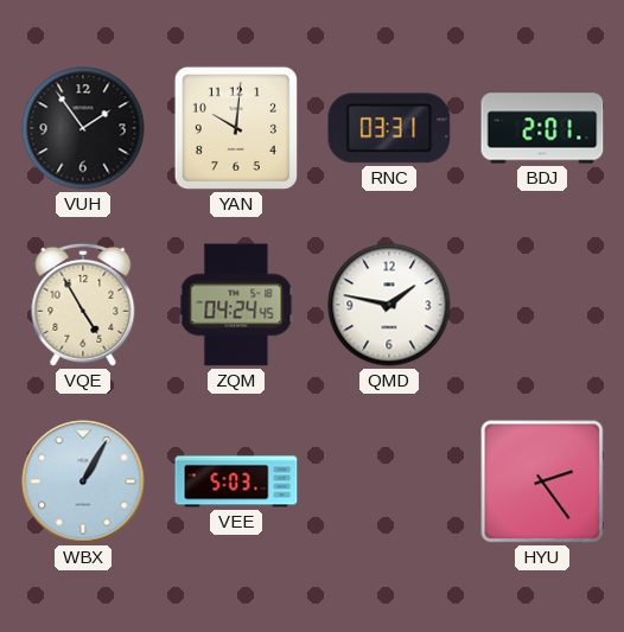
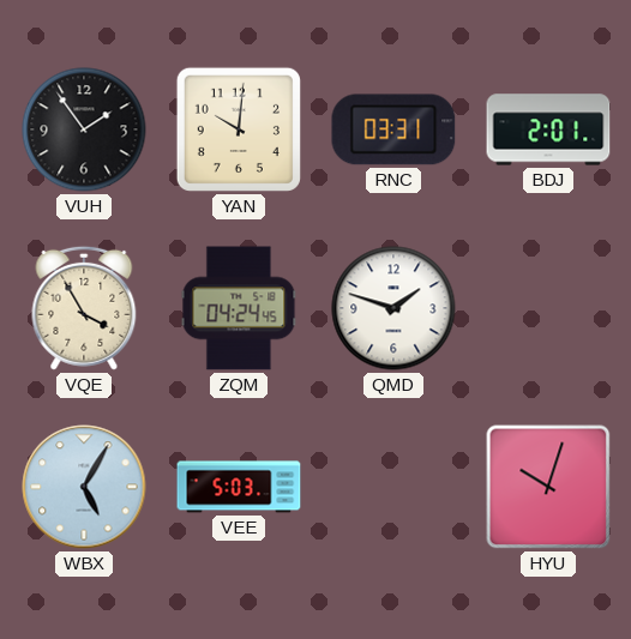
VQE: 4:55 -> 3:55 (84, 308)
QMD: 1:47 -> 1:48 (393, 308)
WBX: 1:05 -> 5:05 (84, 487)
HYU: 2:24 -> 10:03 (548, 487)
